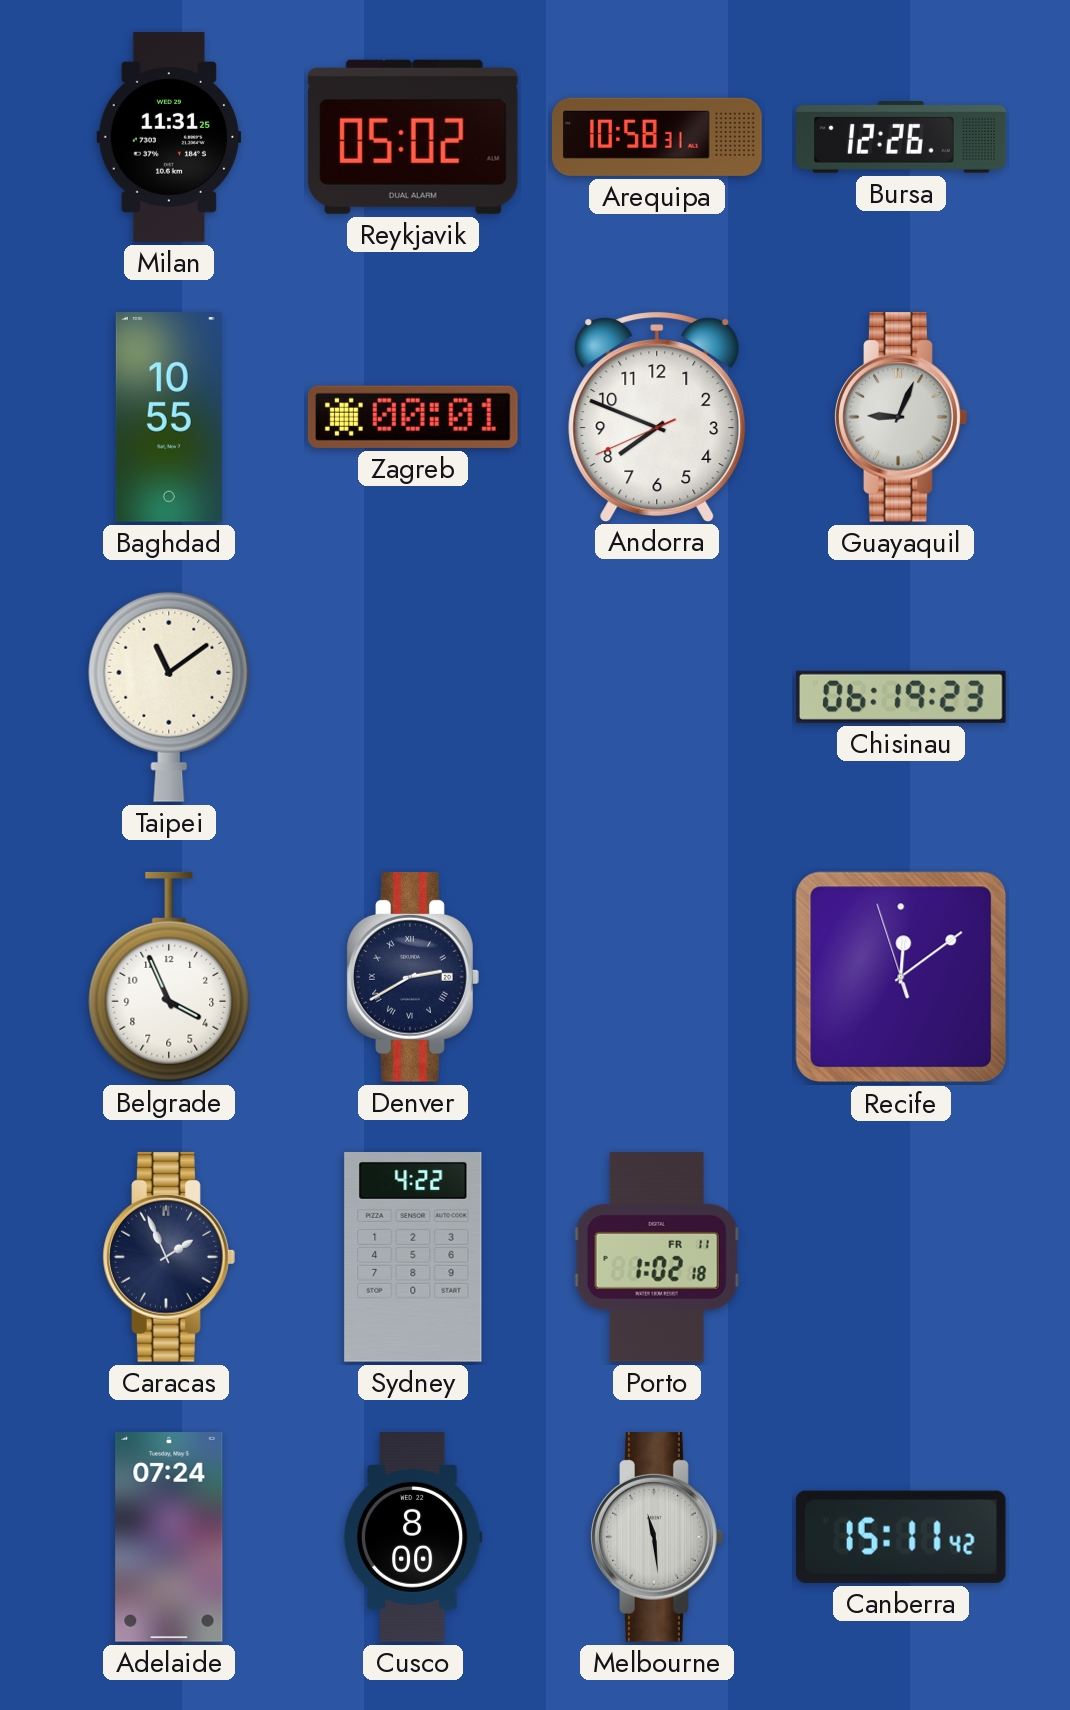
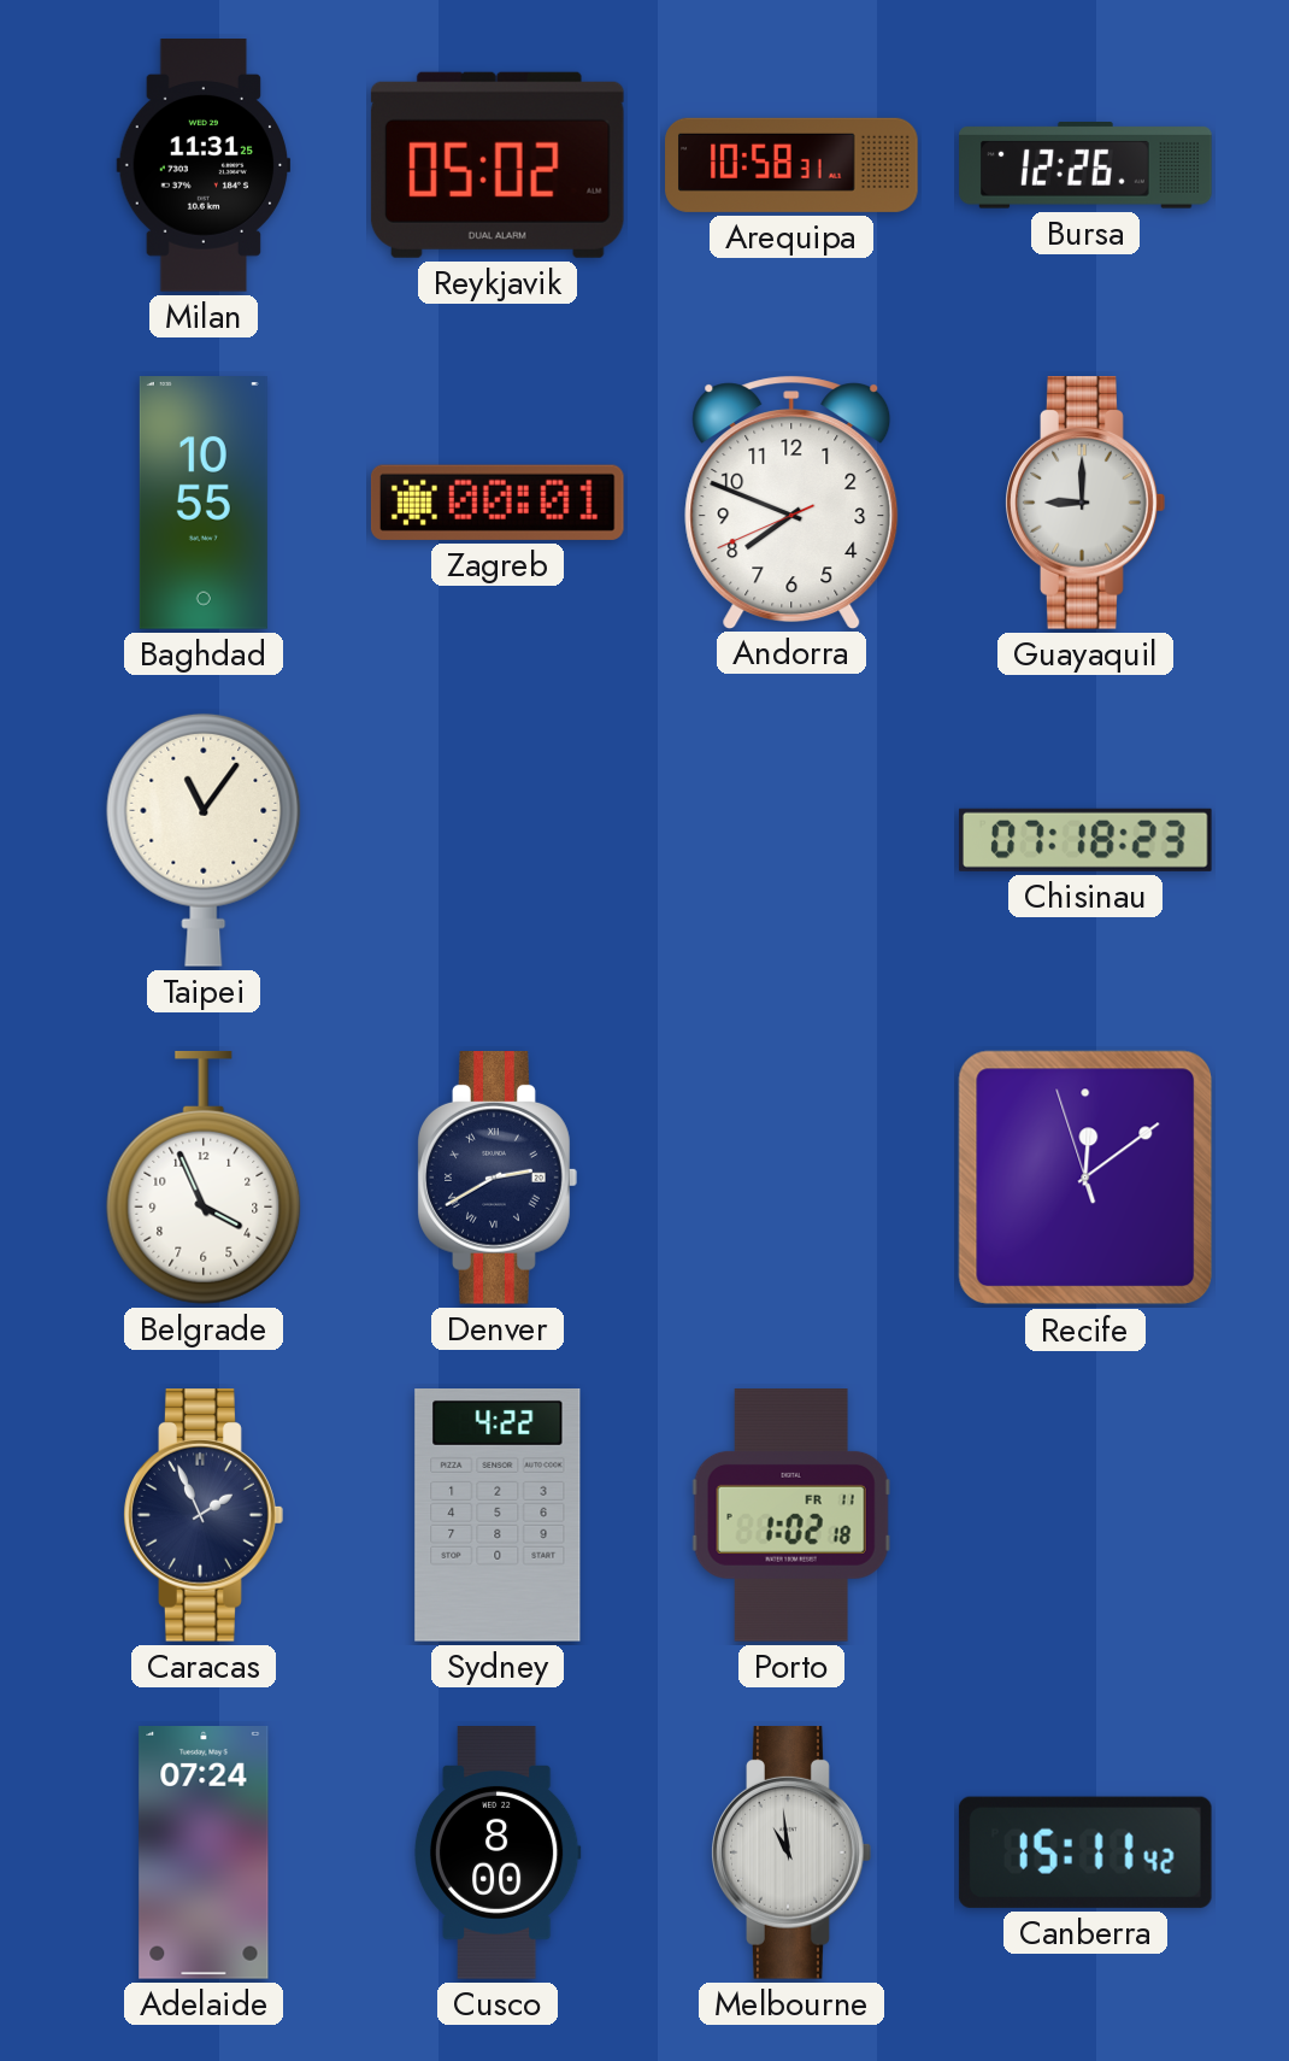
Guayaquil: 9:04 -> 9:00 (1085, 504)
Taipei: 11:09 -> 11:06 (204, 840)
Chisinau: 06:19 -> 07:18 (1085, 840)
Melbourne: 11:29 -> 10:59 (791, 1854)
